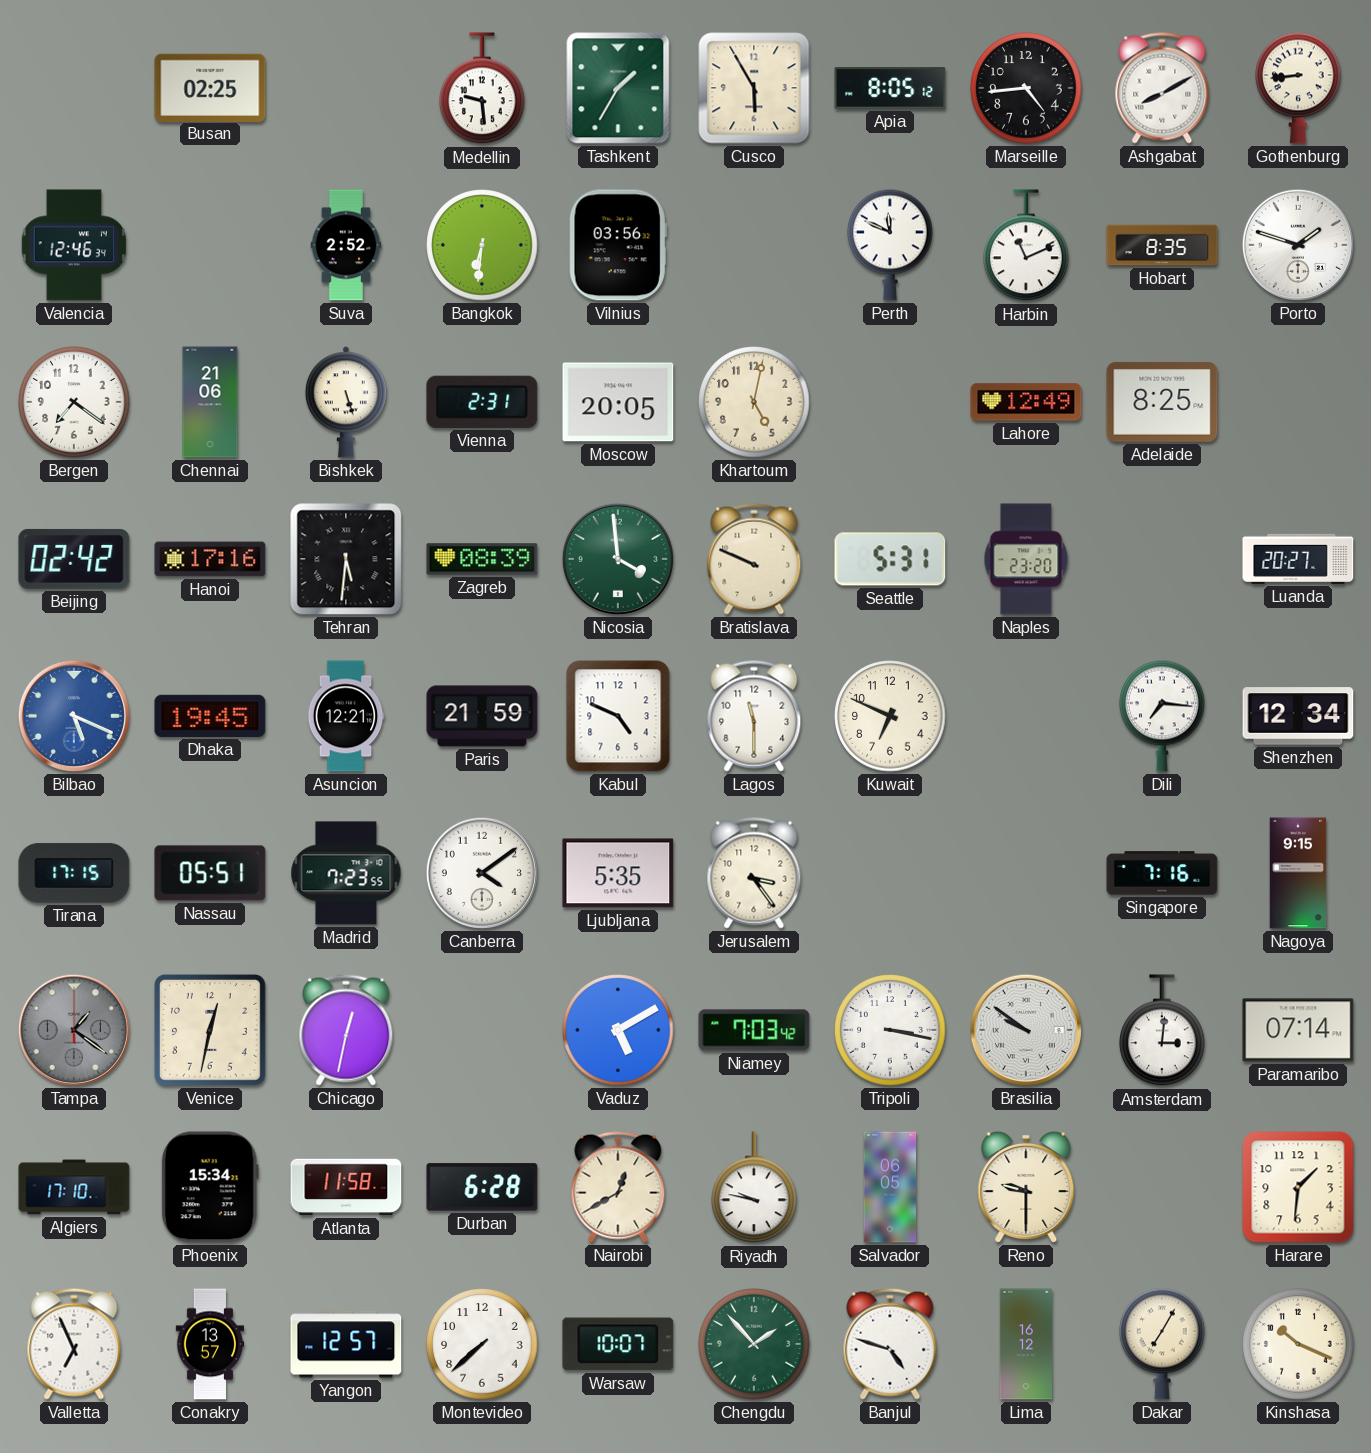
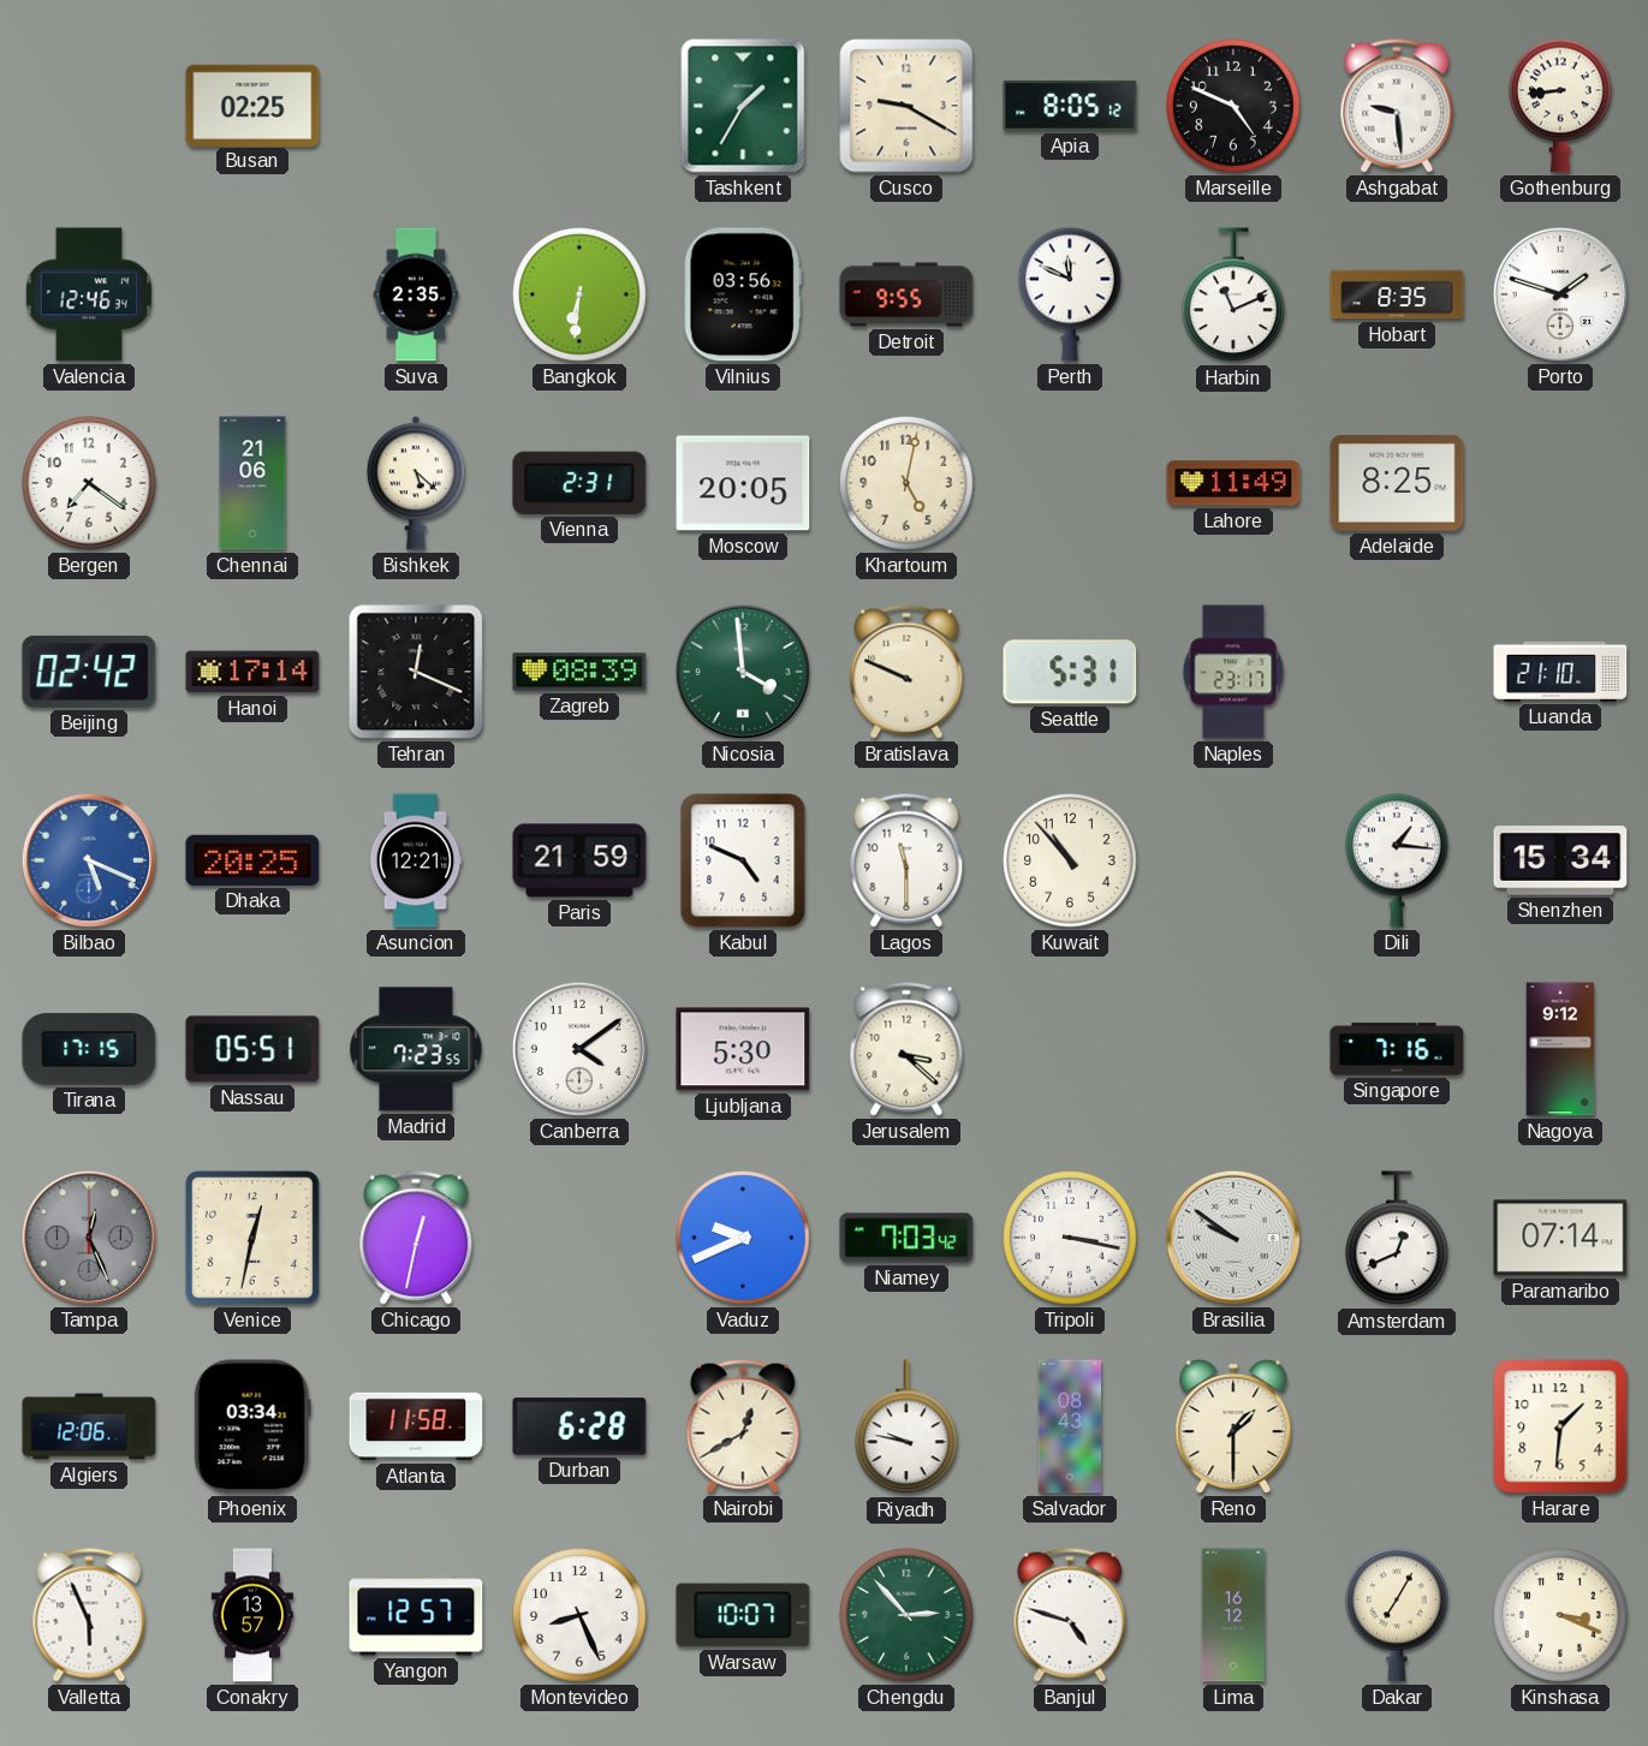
Medellin: 9:29 -> none (483, 89)
Cusco: 5:55 -> 9:20 (906, 106)
Marseille: 4:44 -> 4:49 (1233, 106)
Ashgabat: 8:10 -> 9:29 (1397, 106)
Suva: 2:52 -> 2:35 (416, 294)
Detroit: none -> 9:55 (906, 294)
Bishkek: 5:27 -> 5:22 (416, 483)
Lahore: 12:49 -> 11:49 (1233, 483)
Hanoi: 17:16 -> 17:14 (252, 672)
Tehran: 5:31 -> 12:19 (416, 672)
Naples: 23:20 -> 23:17 (1233, 672)
Luanda: 20:27 -> 21:10 (1560, 672)
Dhaka: 19:45 -> 20:25 (252, 860)
Kuwait: 6:49 -> 10:53 (1070, 860)
Dili: 7:16 -> 1:16 (1398, 860)
Shenzhen: 12:34 -> 15:34 (1560, 860)
Ljubljana: 5:35 -> 5:30 (743, 1049)
Jerusalem: 3:24 -> 3:22 (906, 1049)
Nagoya: 9:15 -> 9:12 (1560, 1049)
Tampa: 1:21 -> 12:26 (89, 1238)
Vaduz: 5:10 -> 9:41 (743, 1238)
Amsterdam: 3:01 -> 12:41 (1398, 1239)
Algiers: 17:10 -> 12:06 (89, 1426)
Phoenix: 15:34 -> 03:34 (252, 1426)
Salvador: 06:05 -> 08:43 (1070, 1426)
Reno: 9:30 -> 1:30 (1233, 1426)
Valletta: 6:56 -> 5:56 (89, 1615)
Montevideo: 7:38 -> 8:26 (579, 1615)
Chengdu: 1:53 -> 2:53 (906, 1615)
Kinshasa: 10:19 -> 3:19 (1560, 1615)
